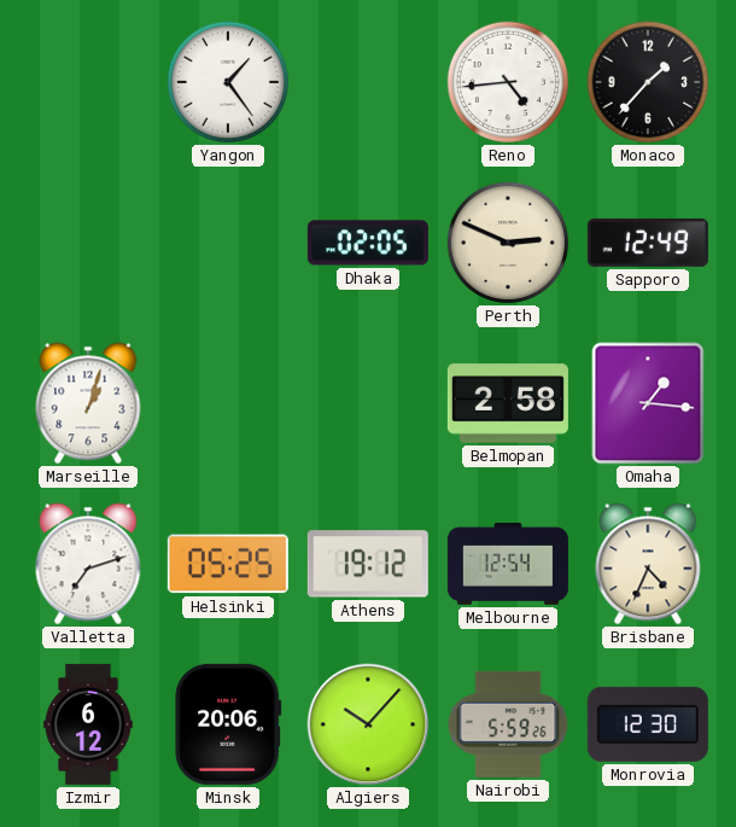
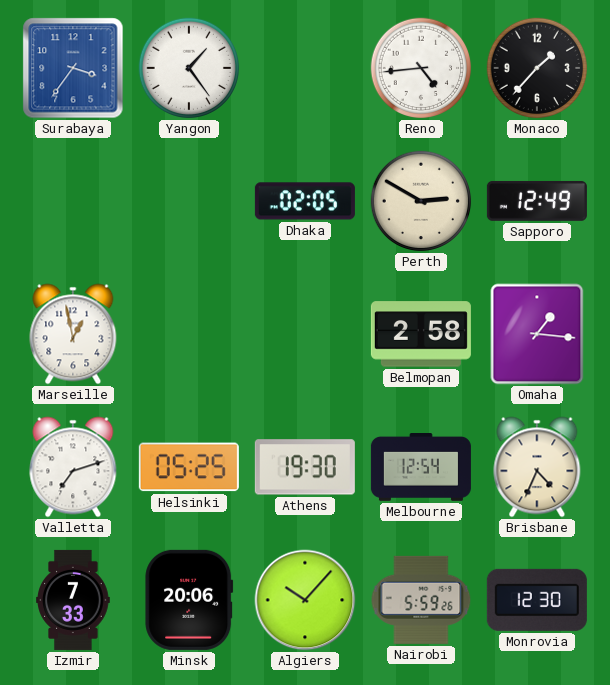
Surabaya: none -> 3:36 (73, 68)
Perth: 2:49 -> 2:50 (421, 201)
Marseille: 1:03 -> 12:58 (73, 334)
Athens: 19:12 -> 19:30 (305, 467)
Izmir: 6:12 -> 7:33 (73, 600)
